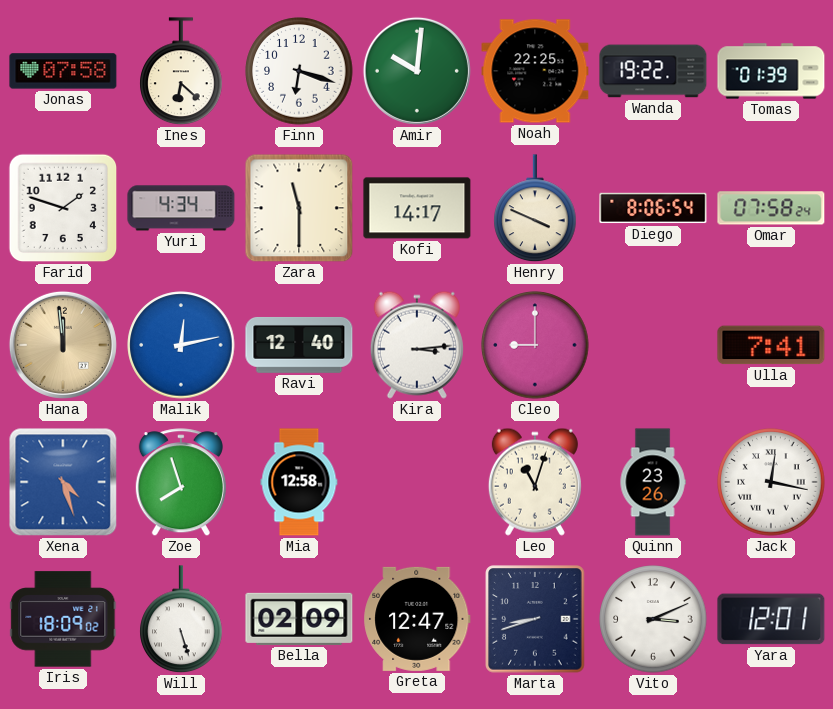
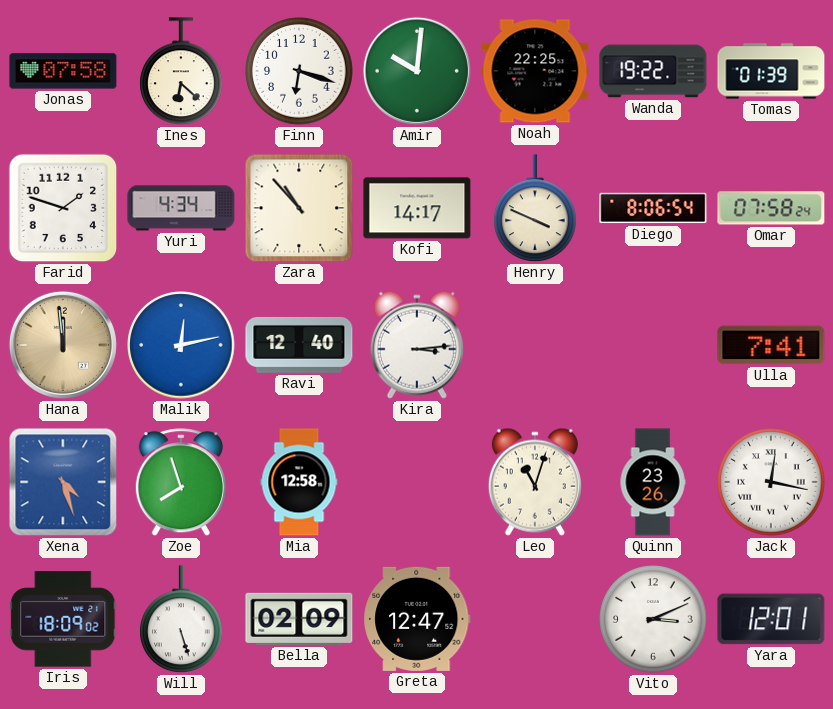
Zara: 11:30 -> 10:53 (299, 208)
Cleo: 9:00 -> none (535, 345)
Marta: 8:42 -> none (535, 619)
